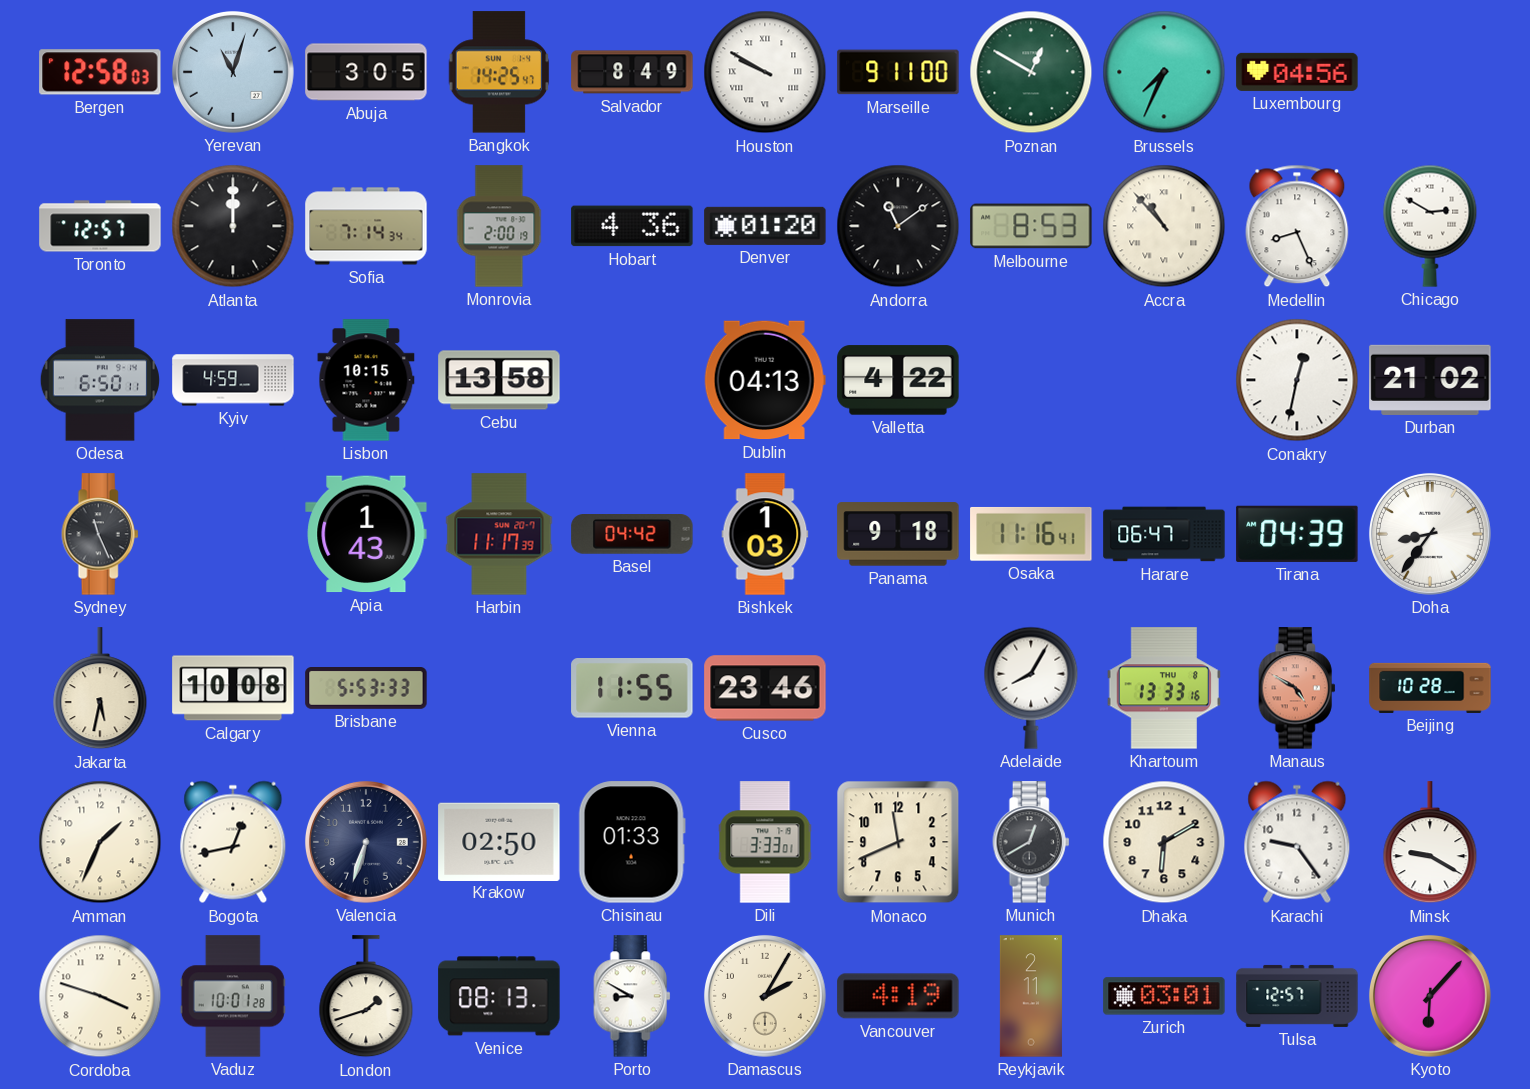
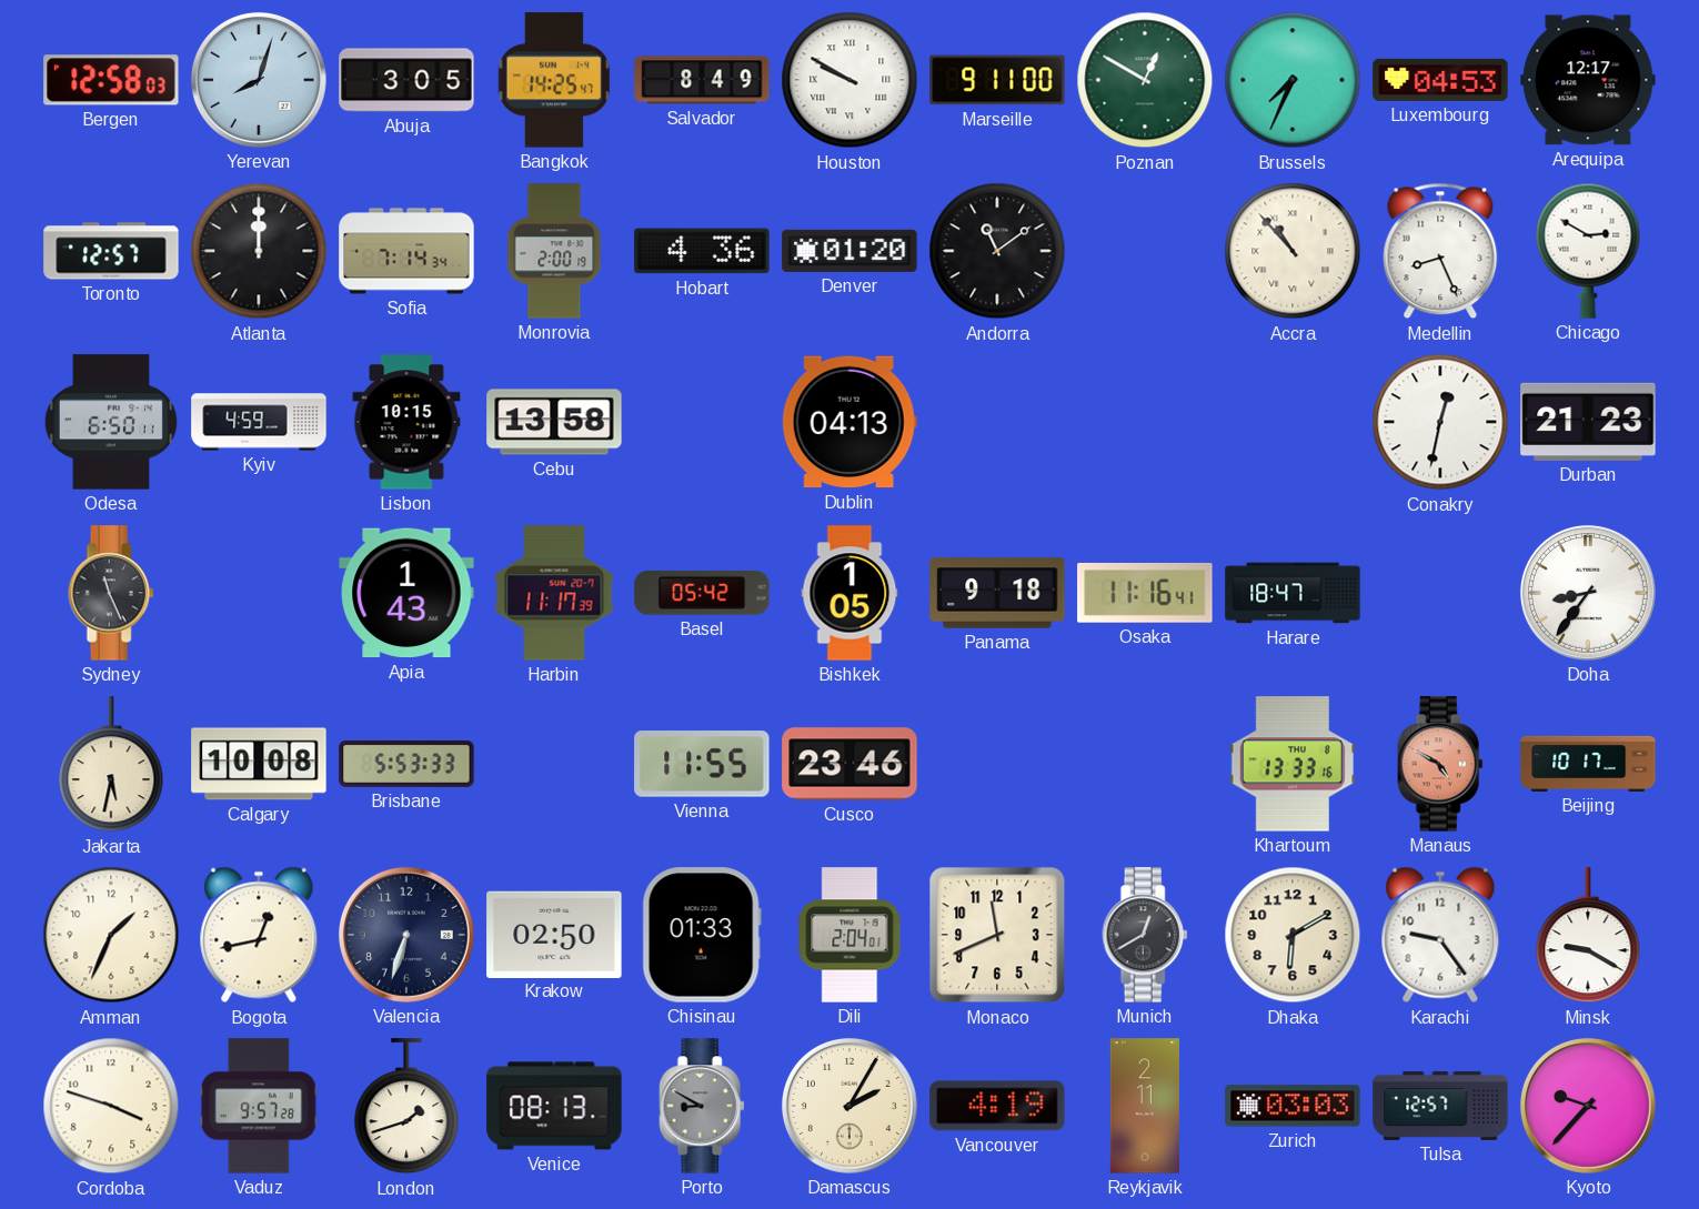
Yerevan: 11:03 -> 8:03 (259, 80)
Luxembourg: 04:56 -> 04:53 (1440, 80)
Arequipa: none -> 12:17 (1588, 80)
Melbourne: 8:53 -> none (1031, 226)
Valletta: 4:22 -> none (898, 380)
Durban: 21:02 -> 21:23 (1588, 422)
Basel: 04:42 -> 05:42 (702, 594)
Bishkek: 1:03 -> 1:05 (849, 593)
Harare: 06:47 -> 18:47 (1293, 593)
Tirana: 04:39 -> none (1297, 534)
Adelaide: 8:05 -> none (1031, 688)
Beijing: 10:28 -> 10:17 (1588, 764)
Dili: 3:33 -> 2:04 (849, 935)
Vaduz: 10:01 -> 9:57 (259, 1106)
Porto dial: white -> grey (702, 1106)
Zurich: 03:01 -> 03:03 (1293, 1106)
Kyoto: 6:07 -> 9:37 (1588, 1106)
